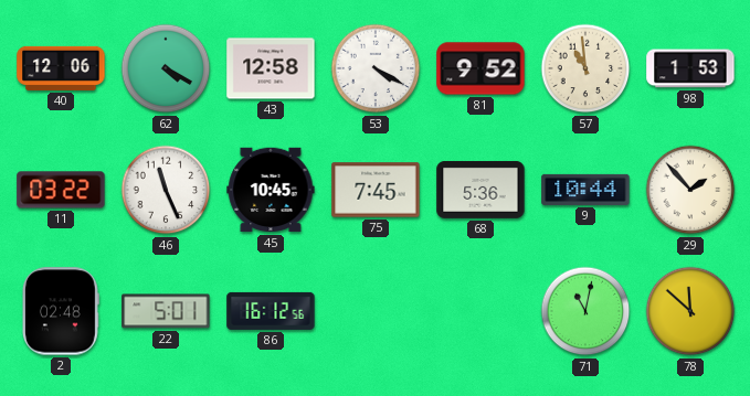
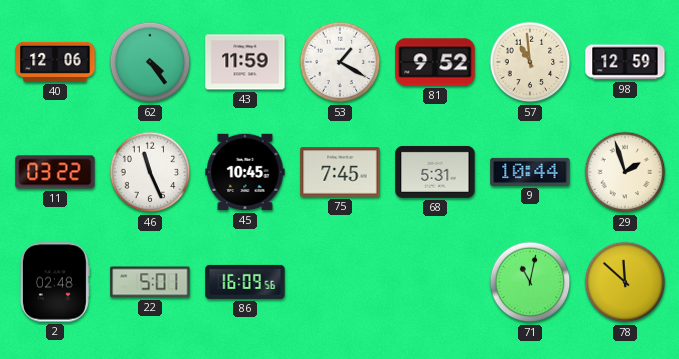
62: 4:20 -> 4:24 (150, 62)
43: 12:58 -> 11:59 (245, 62)
53: 4:20 -> 1:20 (340, 62)
98: 1:53 -> 12:59 (625, 62)
68: 5:36 -> 5:31 (435, 172)
29: 1:53 -> 1:57 (625, 172)
86: 16:12 -> 16:09 (245, 282)
